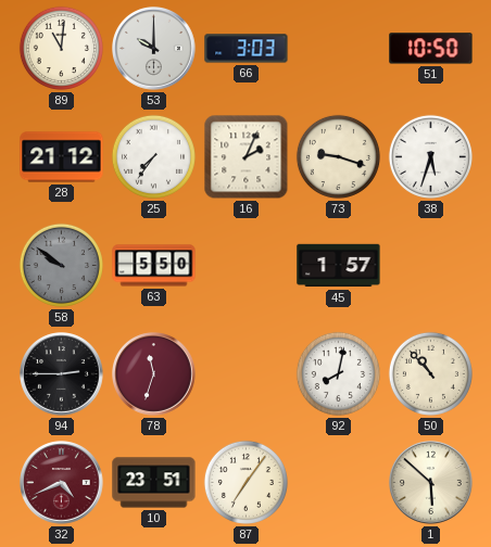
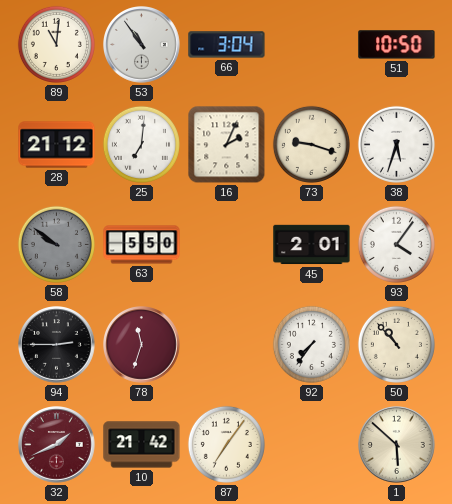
53: 10:00 -> 10:54 (142, 45)
66: 3:03 -> 3:04 (227, 45)
25: 7:36 -> 7:01 (141, 144)
45: 1:57 -> 2:01 (312, 245)
93: none -> 4:06 (396, 244)
92: 8:02 -> 7:36 (311, 344)
32: 4:41 -> 1:41 (57, 445)
10: 23:51 -> 21:42 (142, 445)
